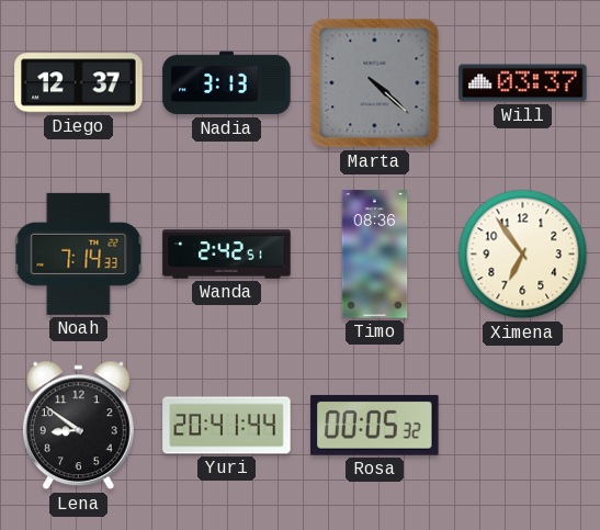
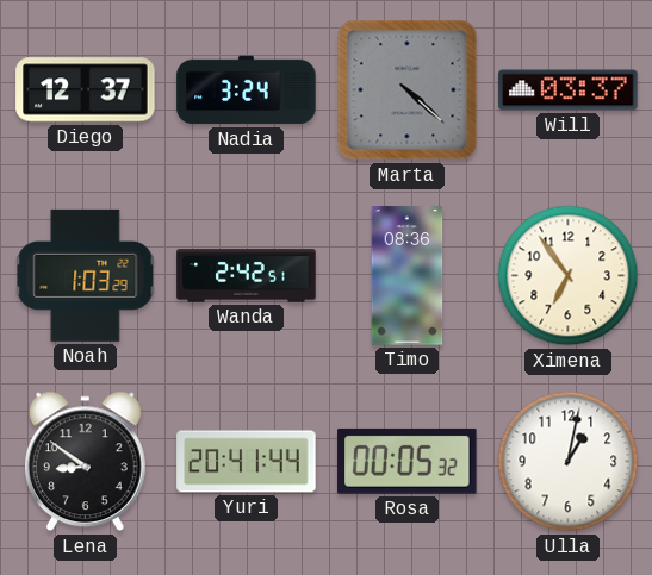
Nadia: 3:13 -> 3:24 (247, 90)
Noah: 7:14 -> 1:03 (86, 275)
Ulla: none -> 1:02 (569, 462)
